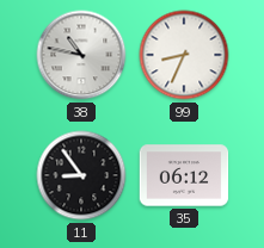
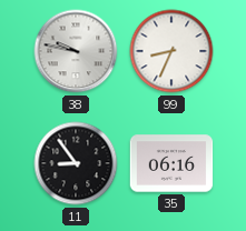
38: 10:47 -> 9:47 (76, 51)
35: 06:12 -> 06:16 (171, 163)
